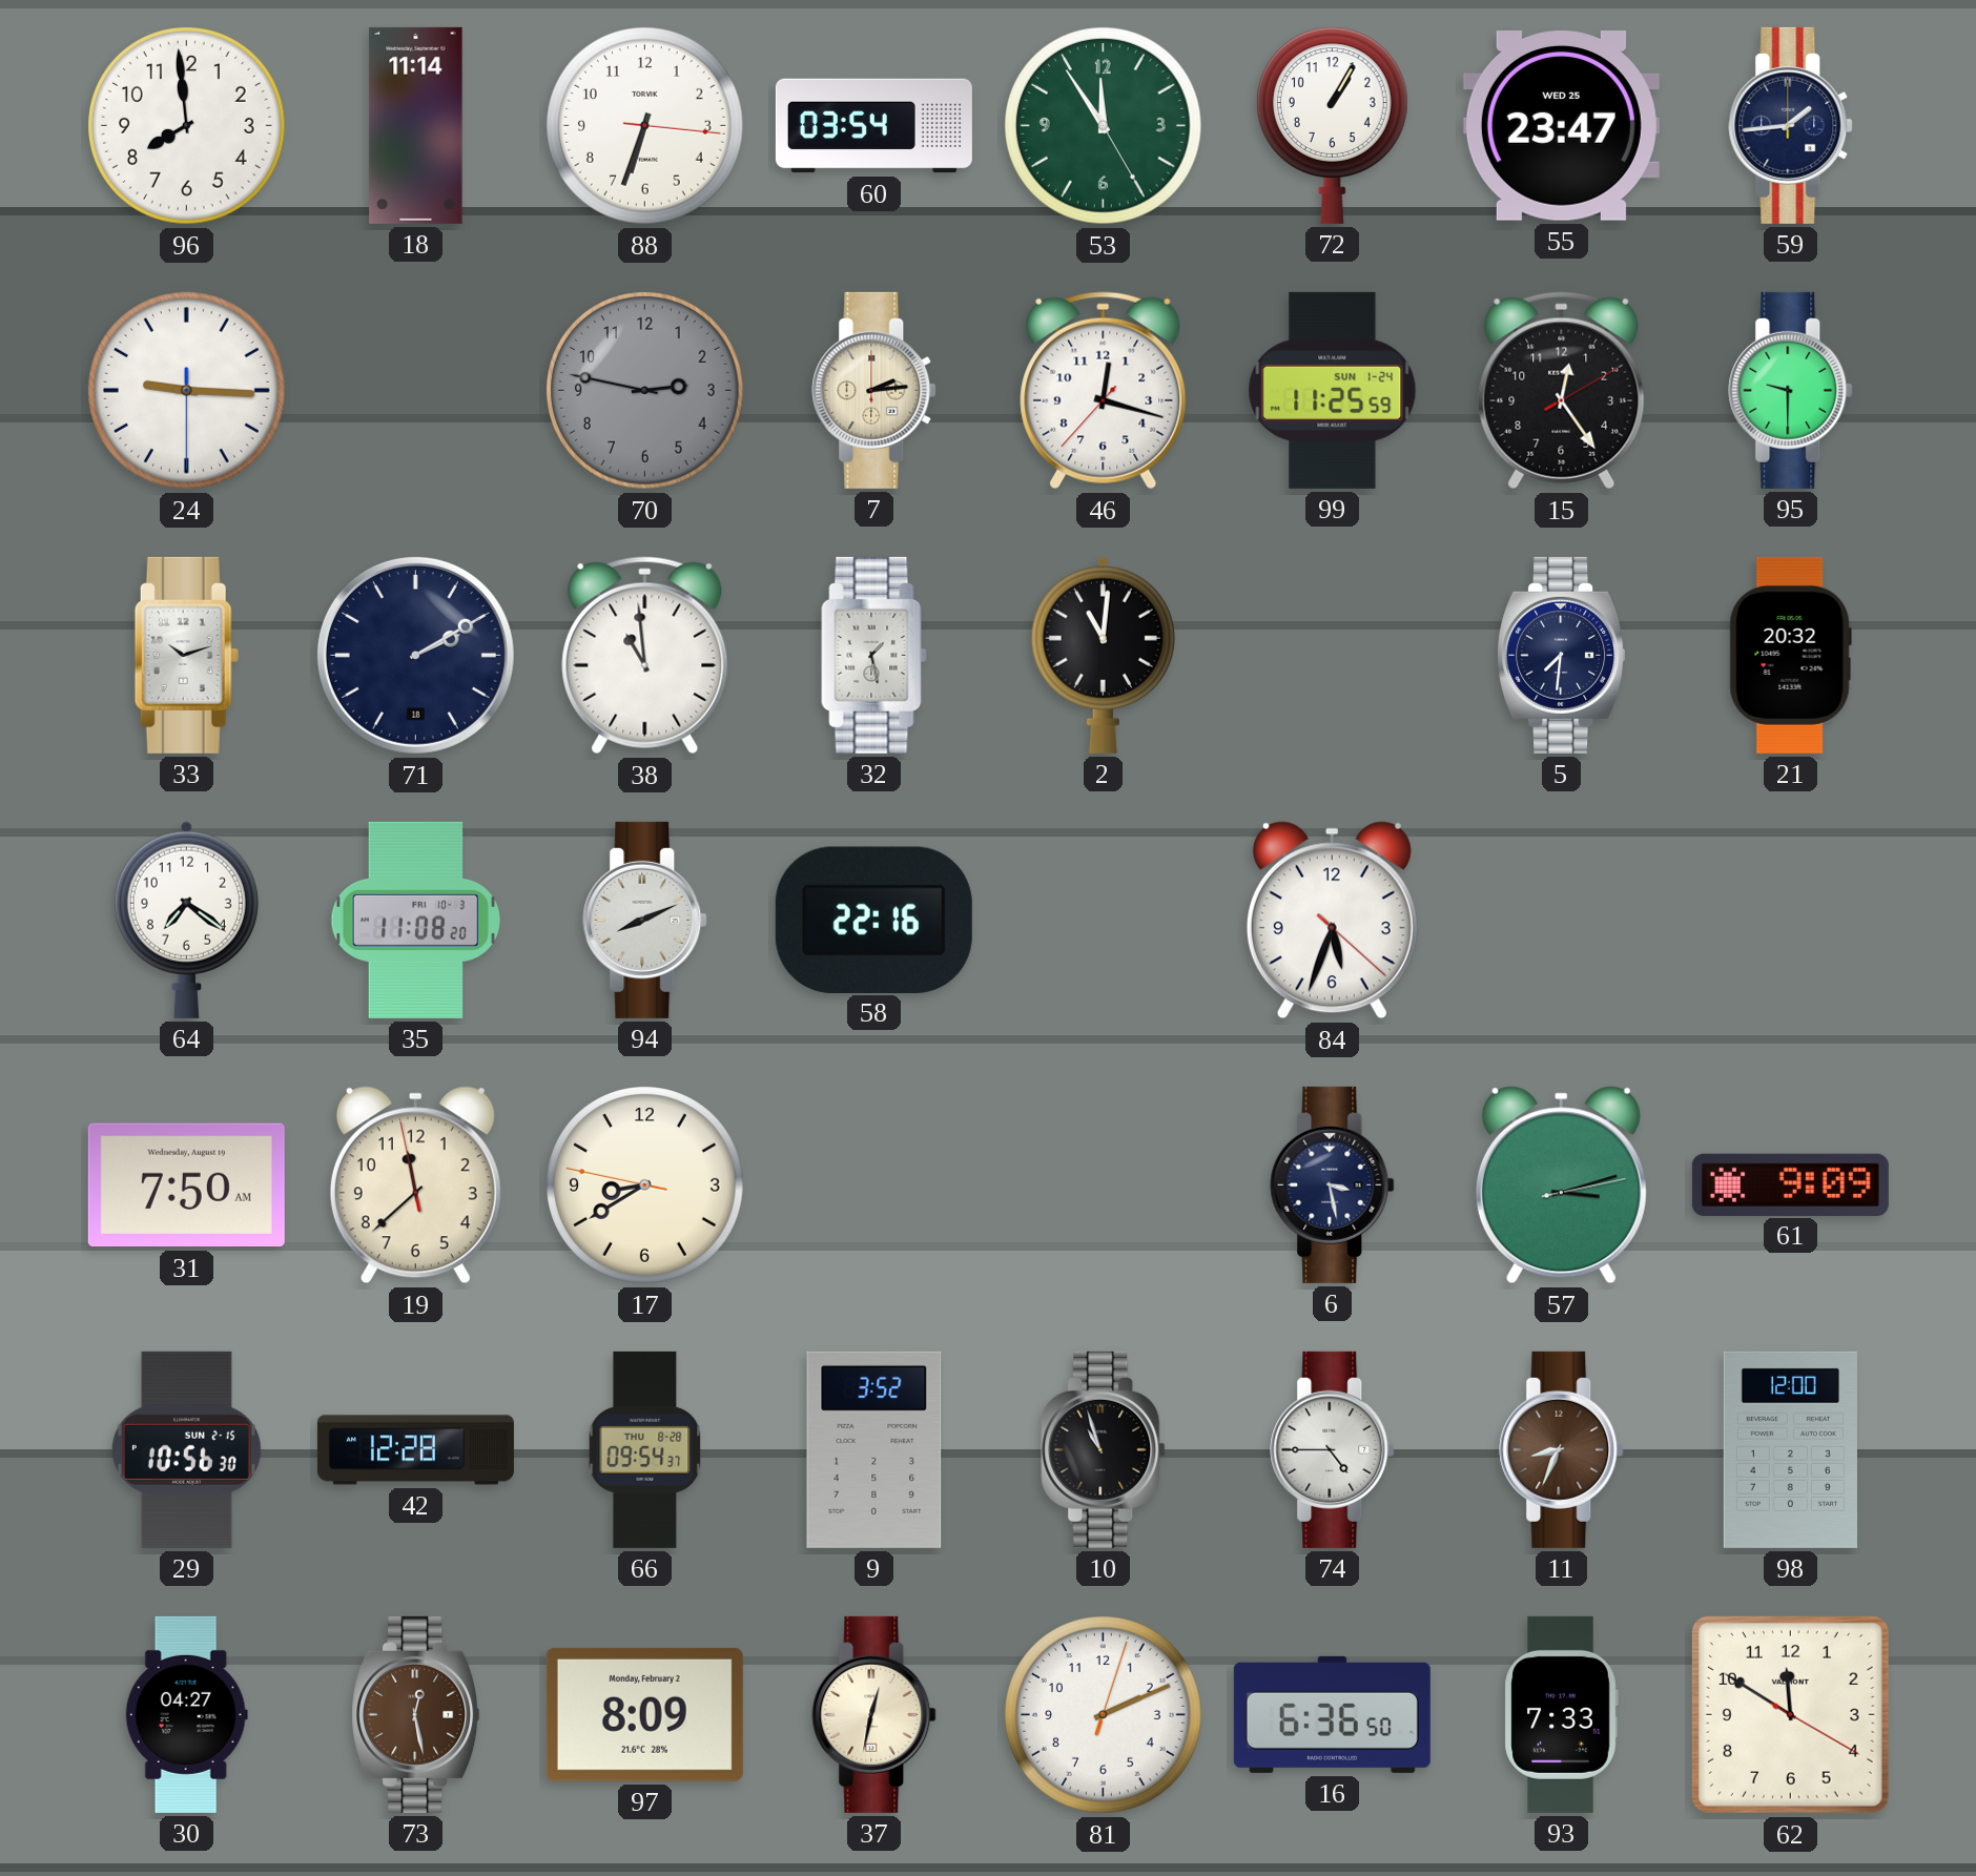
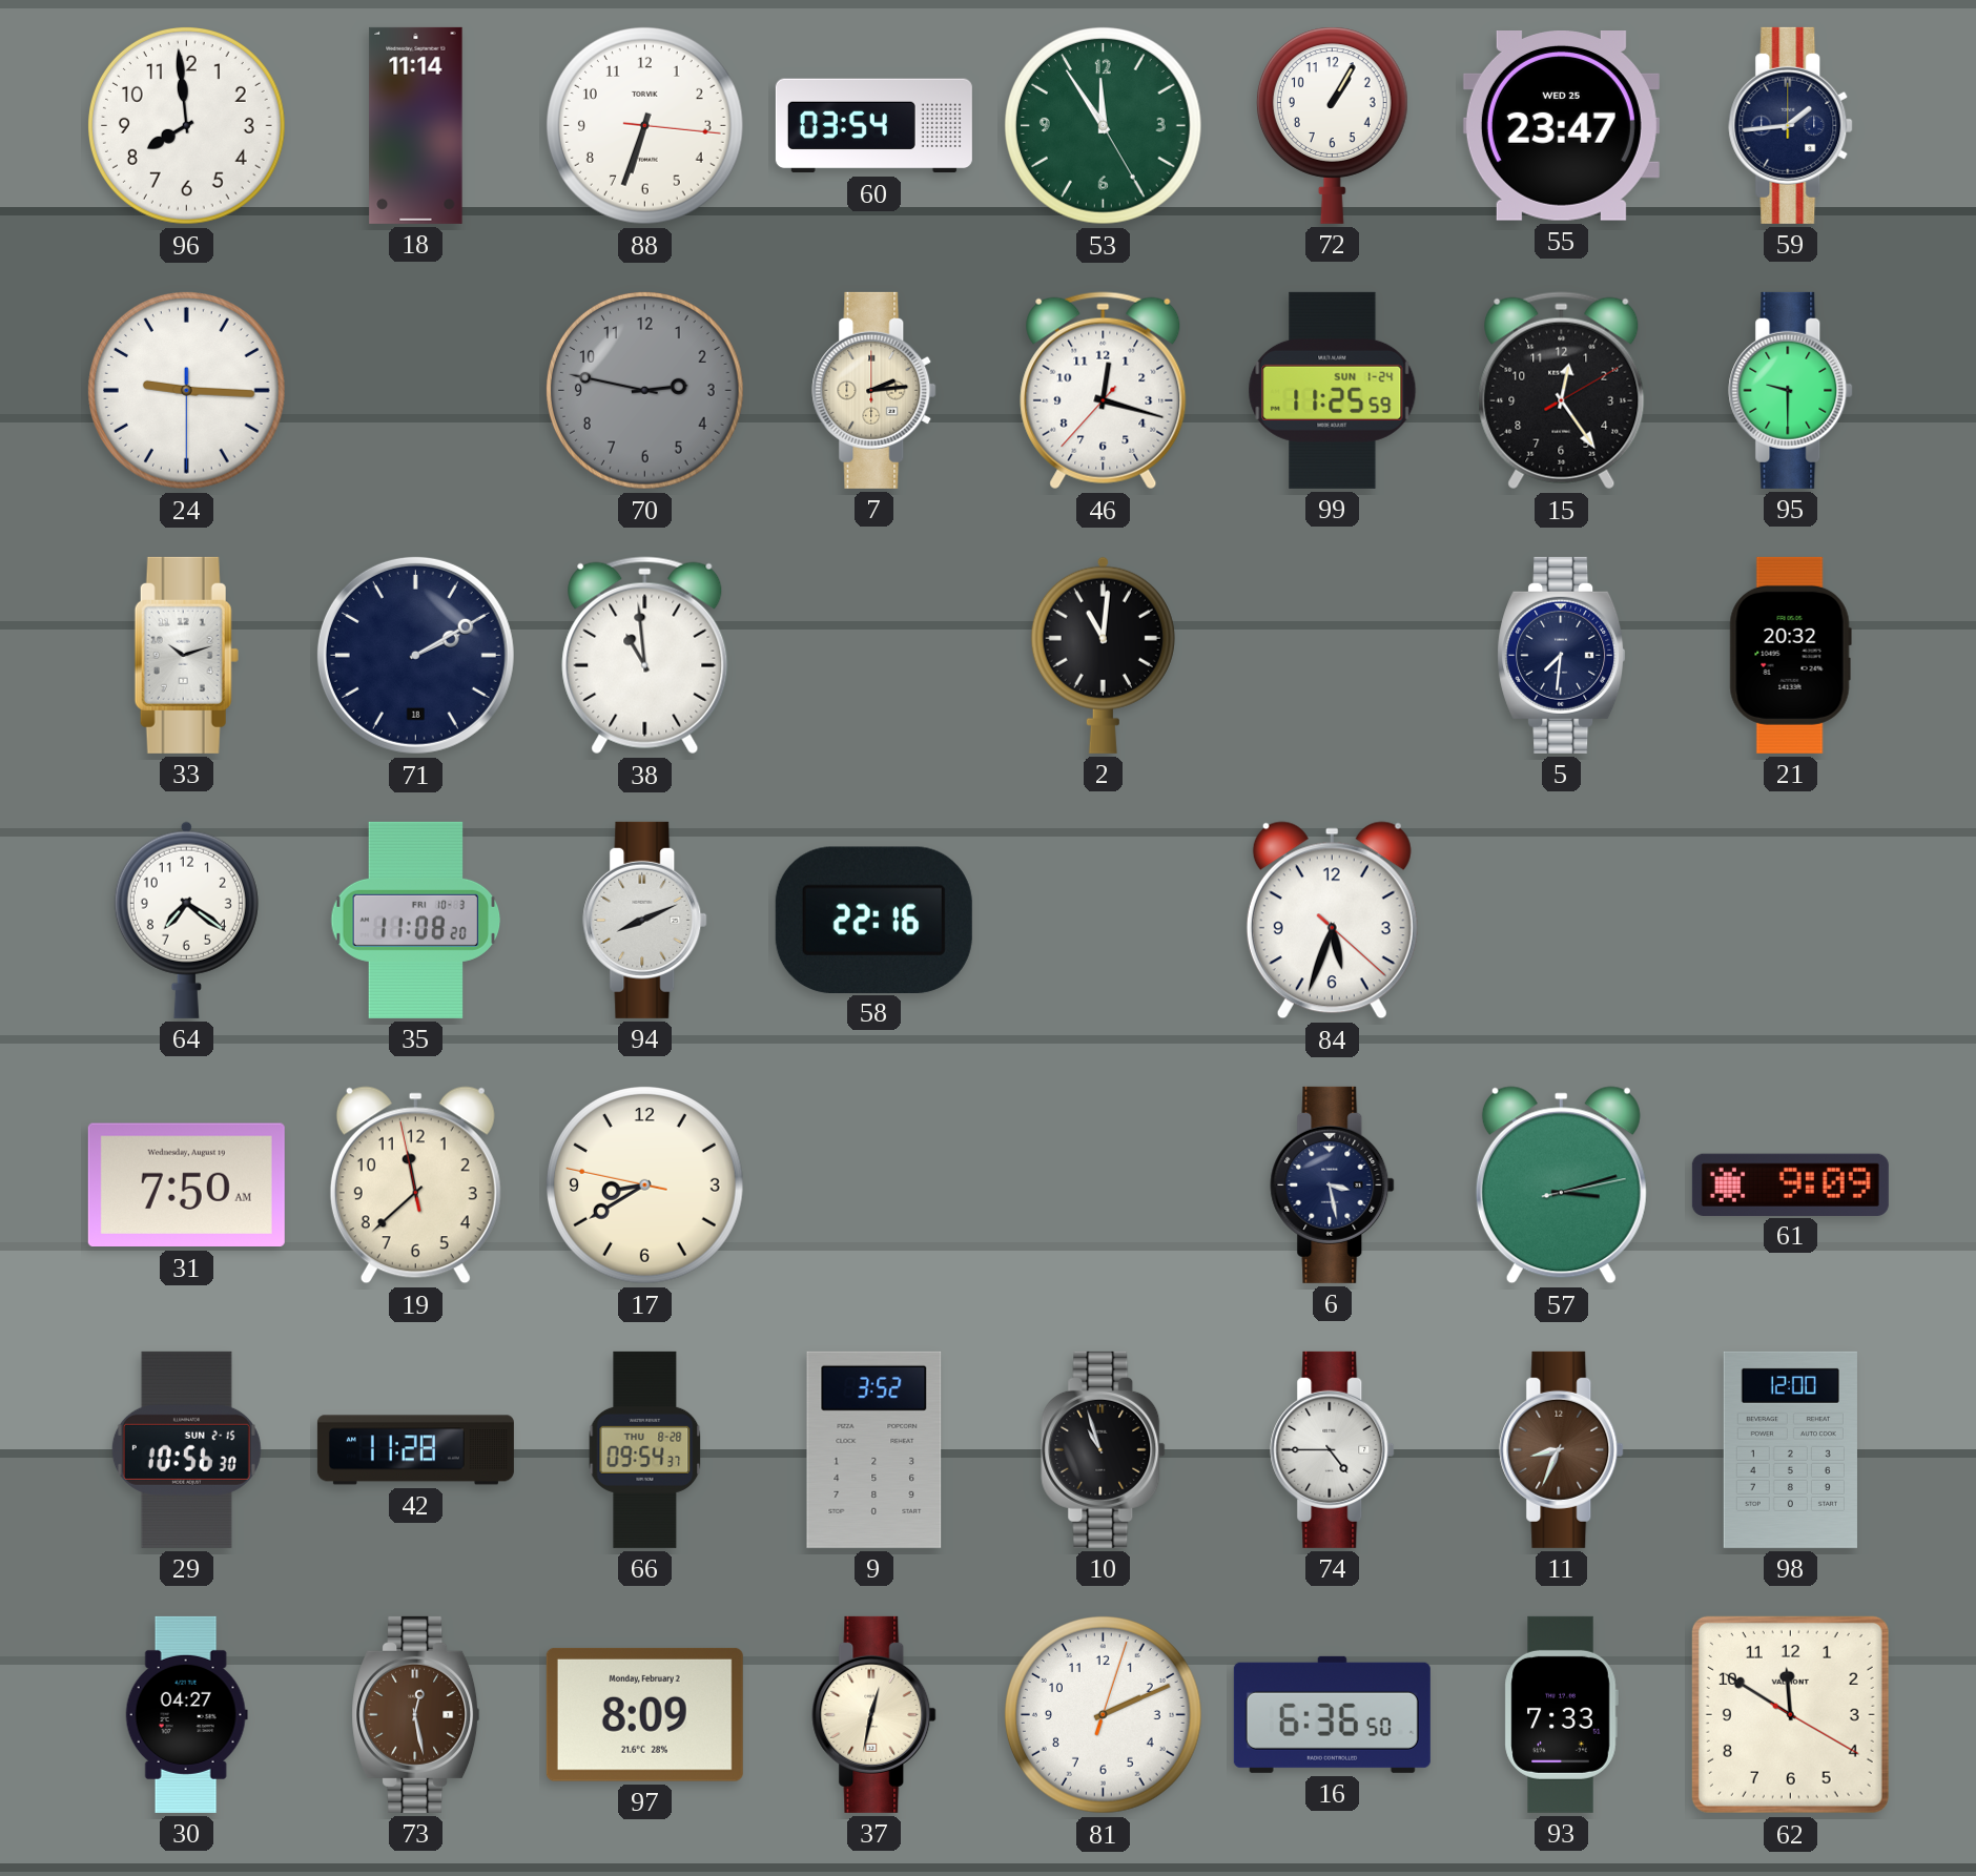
32: 1:28 -> none (874, 655)
42: 12:28 -> 11:28 (415, 1450)
